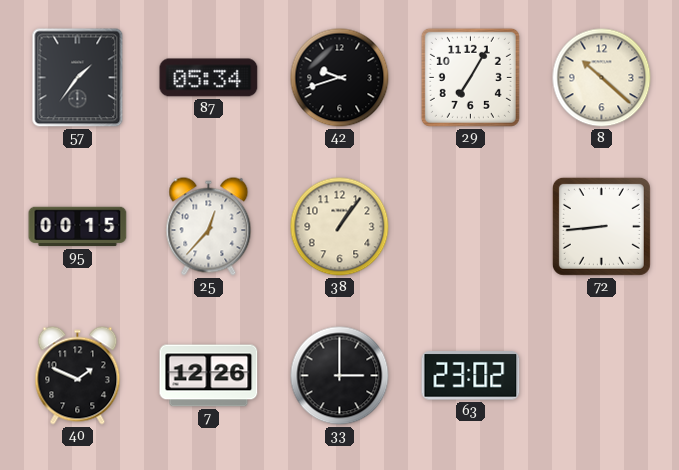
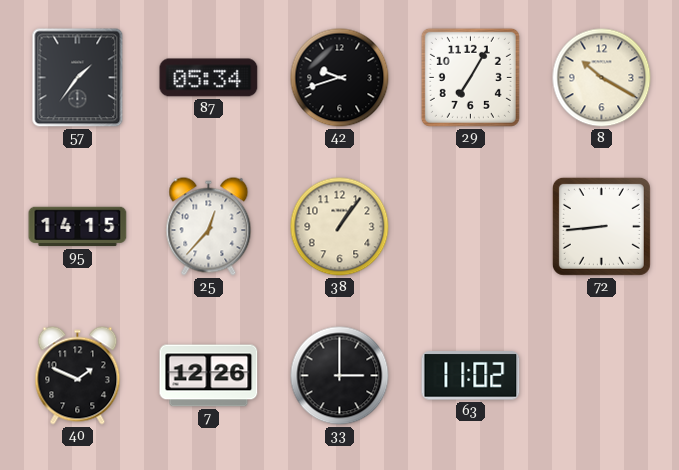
8: 10:22 -> 10:20 (602, 78)
95: 00:15 -> 14:15 (78, 227)
63: 23:02 -> 11:02 (471, 376)
